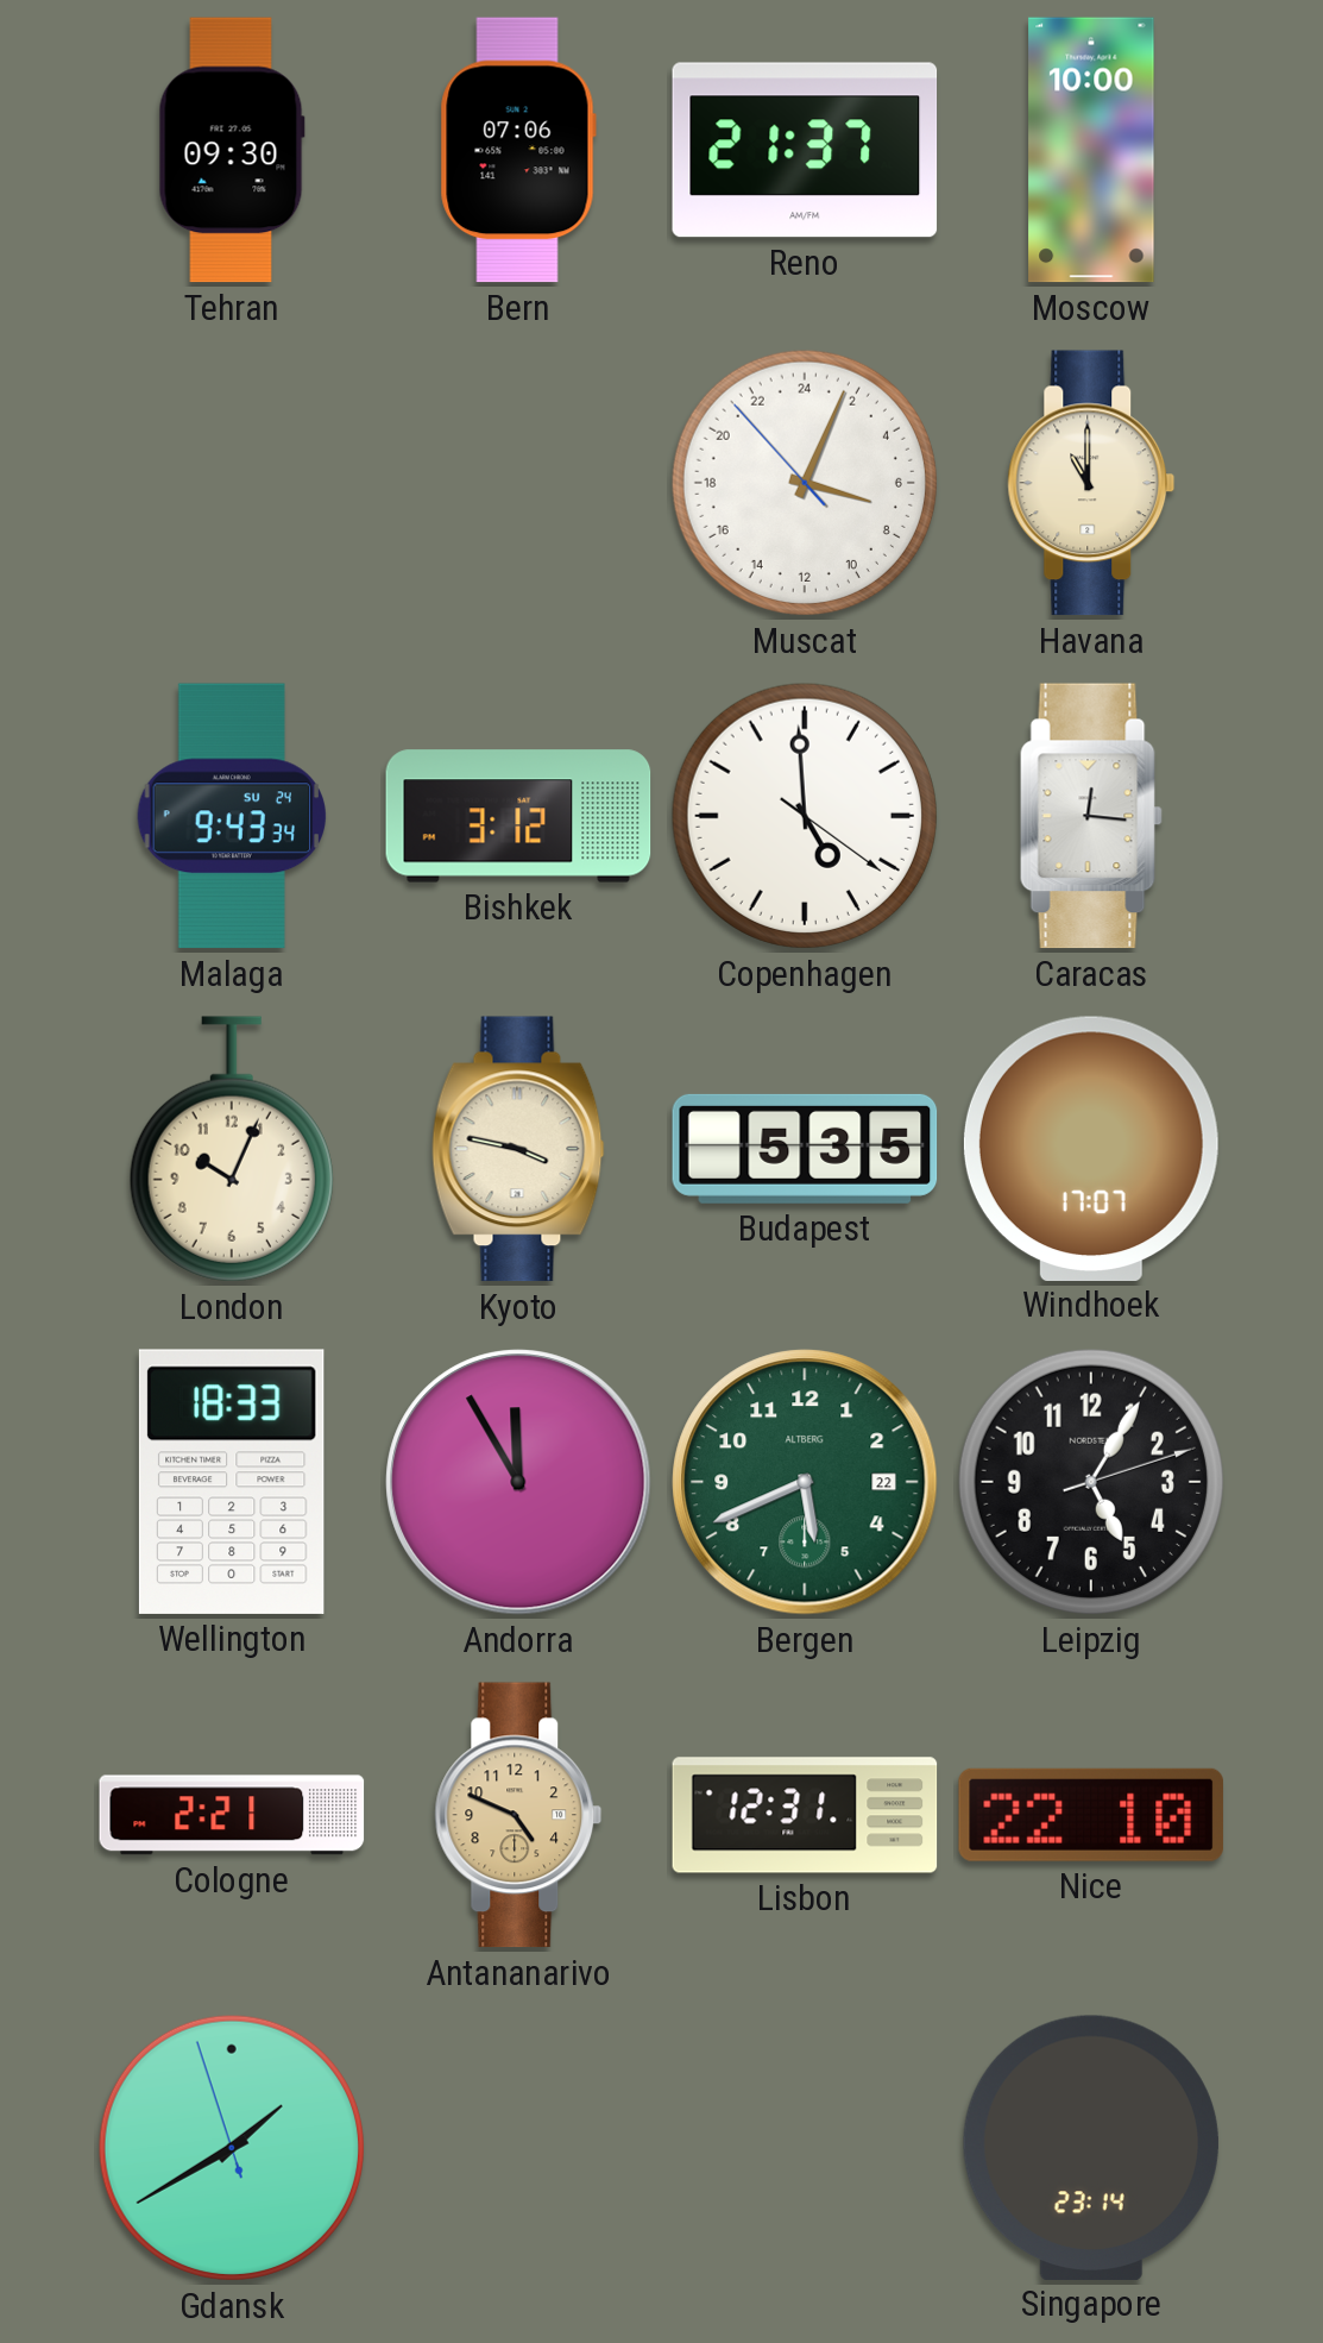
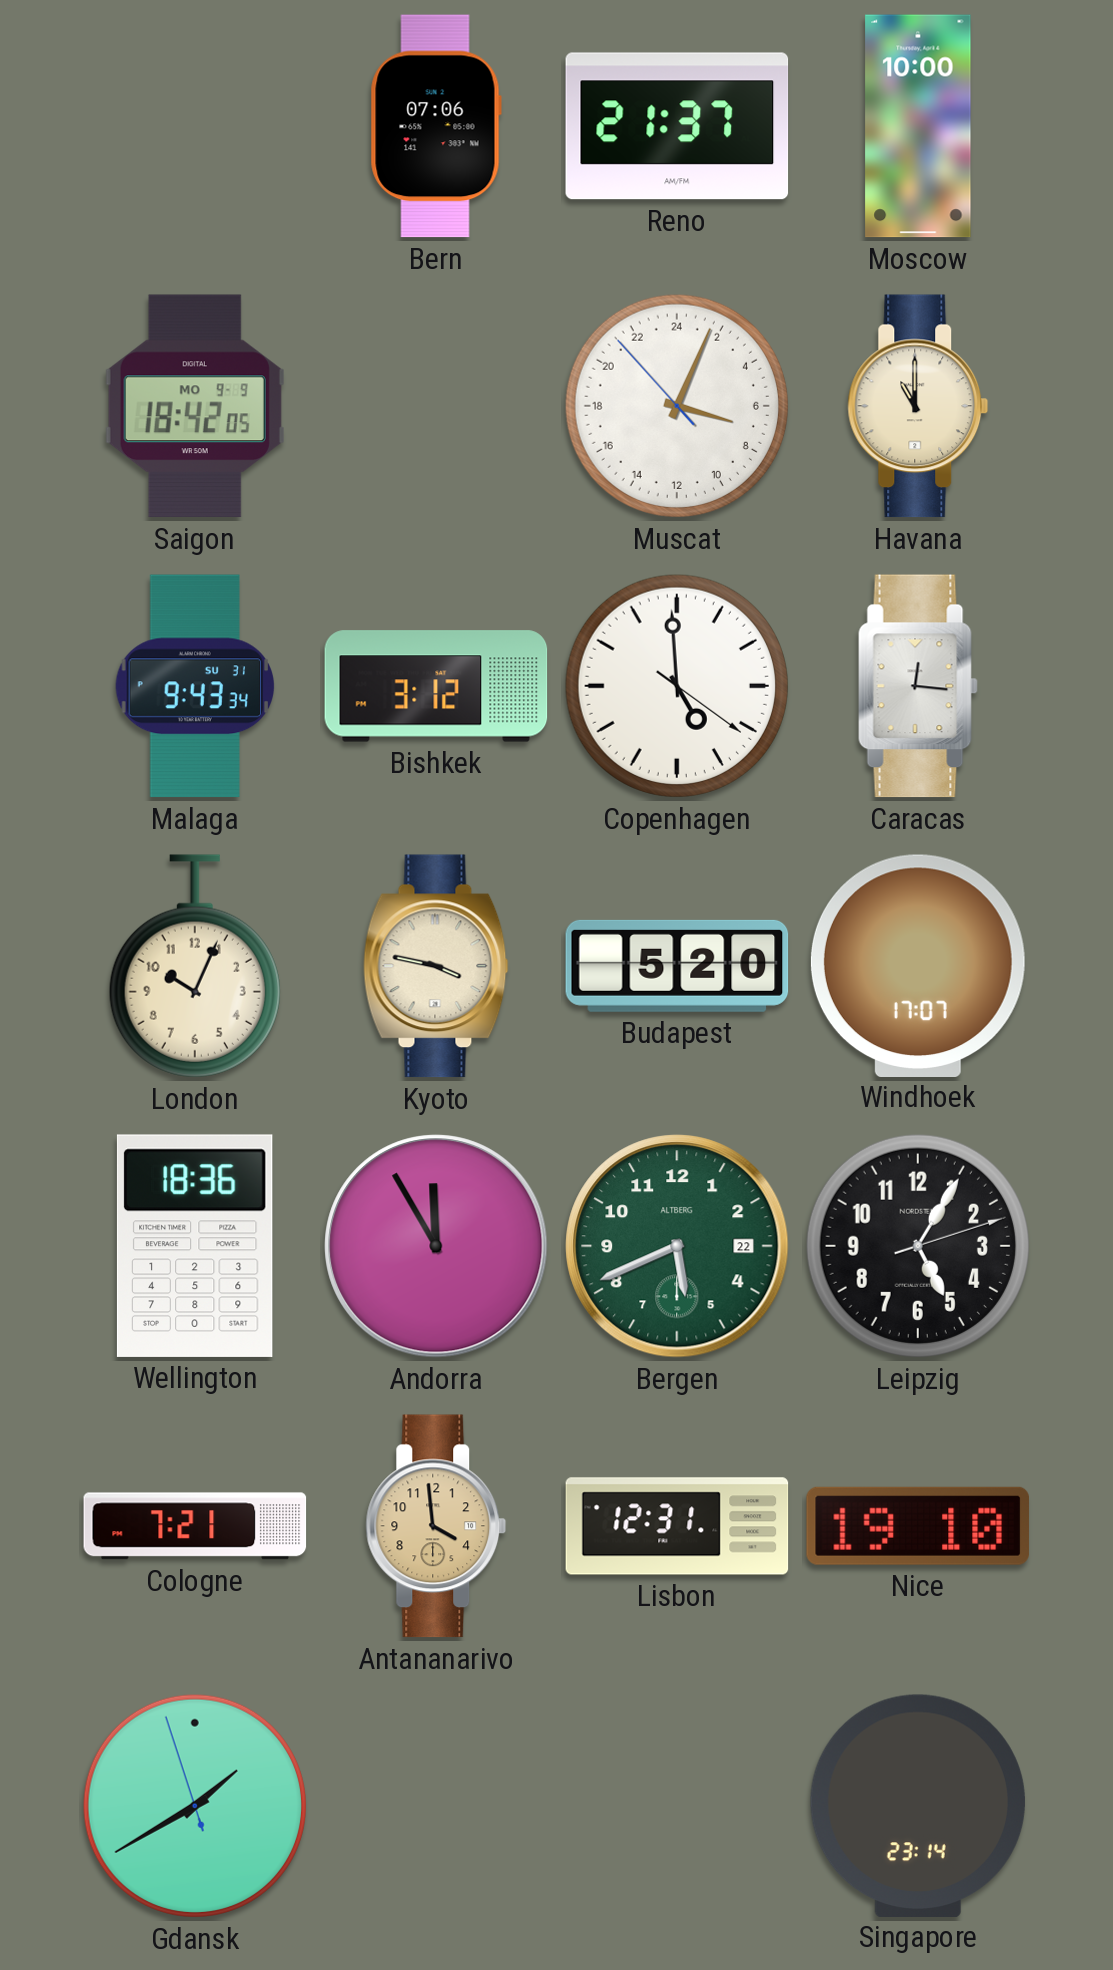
Tehran: 09:30 -> none (232, 150)
Saigon: none -> 18:42 (195, 406)
Malaga date: SU 24 -> SU 31 (195, 686)
Budapest: 5:35 -> 5:20 (677, 966)
Wellington: 18:33 -> 18:36 (195, 1246)
Cologne: 2:21 -> 7:21 (195, 1526)
Antananarivo: 4:49 -> 3:59 (436, 1526)
Nice: 22:10 -> 19:10 (918, 1526)
